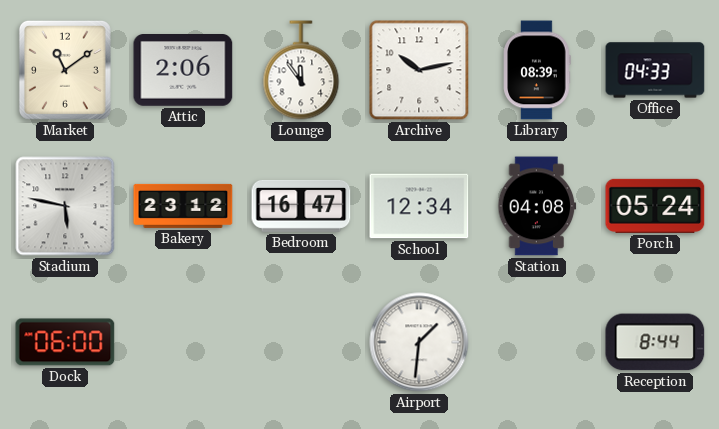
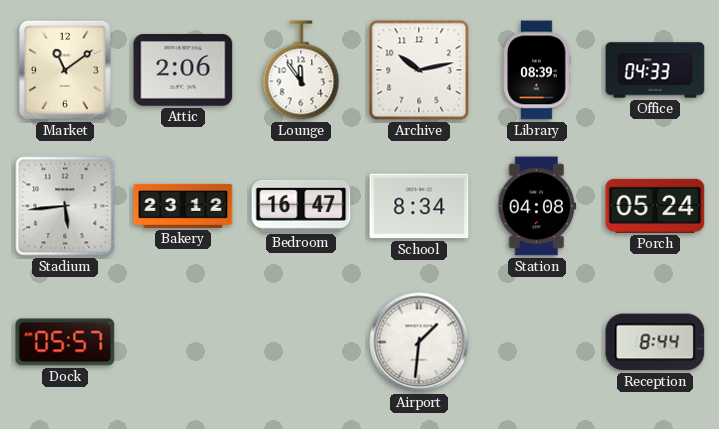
Stadium: 5:47 -> 5:44 (65, 206)
School: 12:34 -> 8:34 (419, 206)
Dock: 06:00 -> 05:57 (65, 342)
